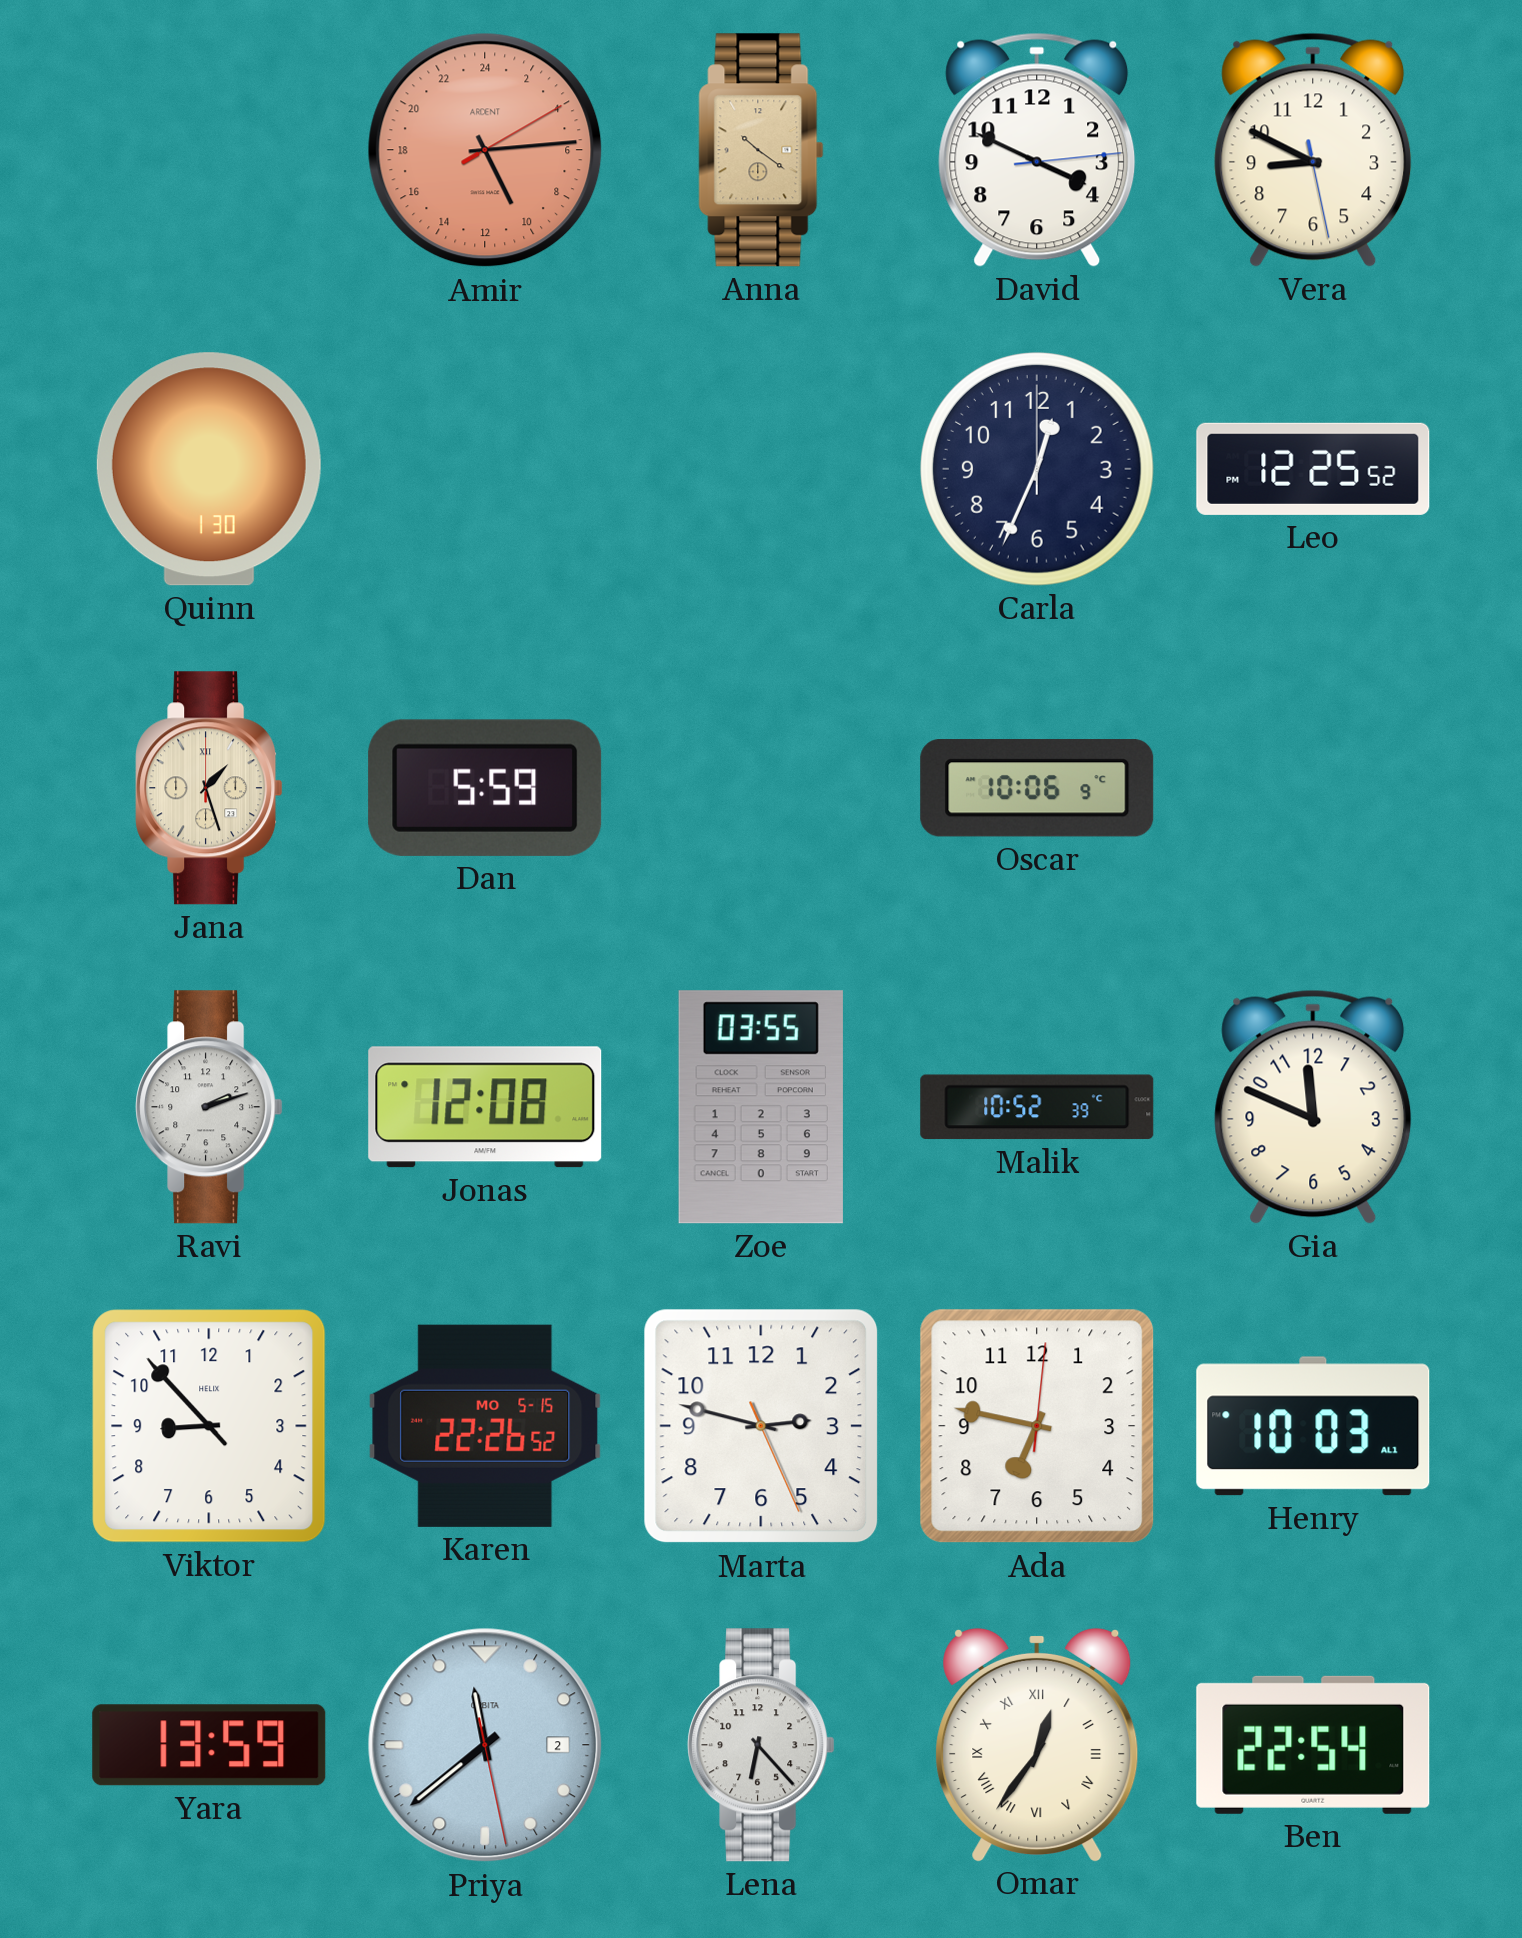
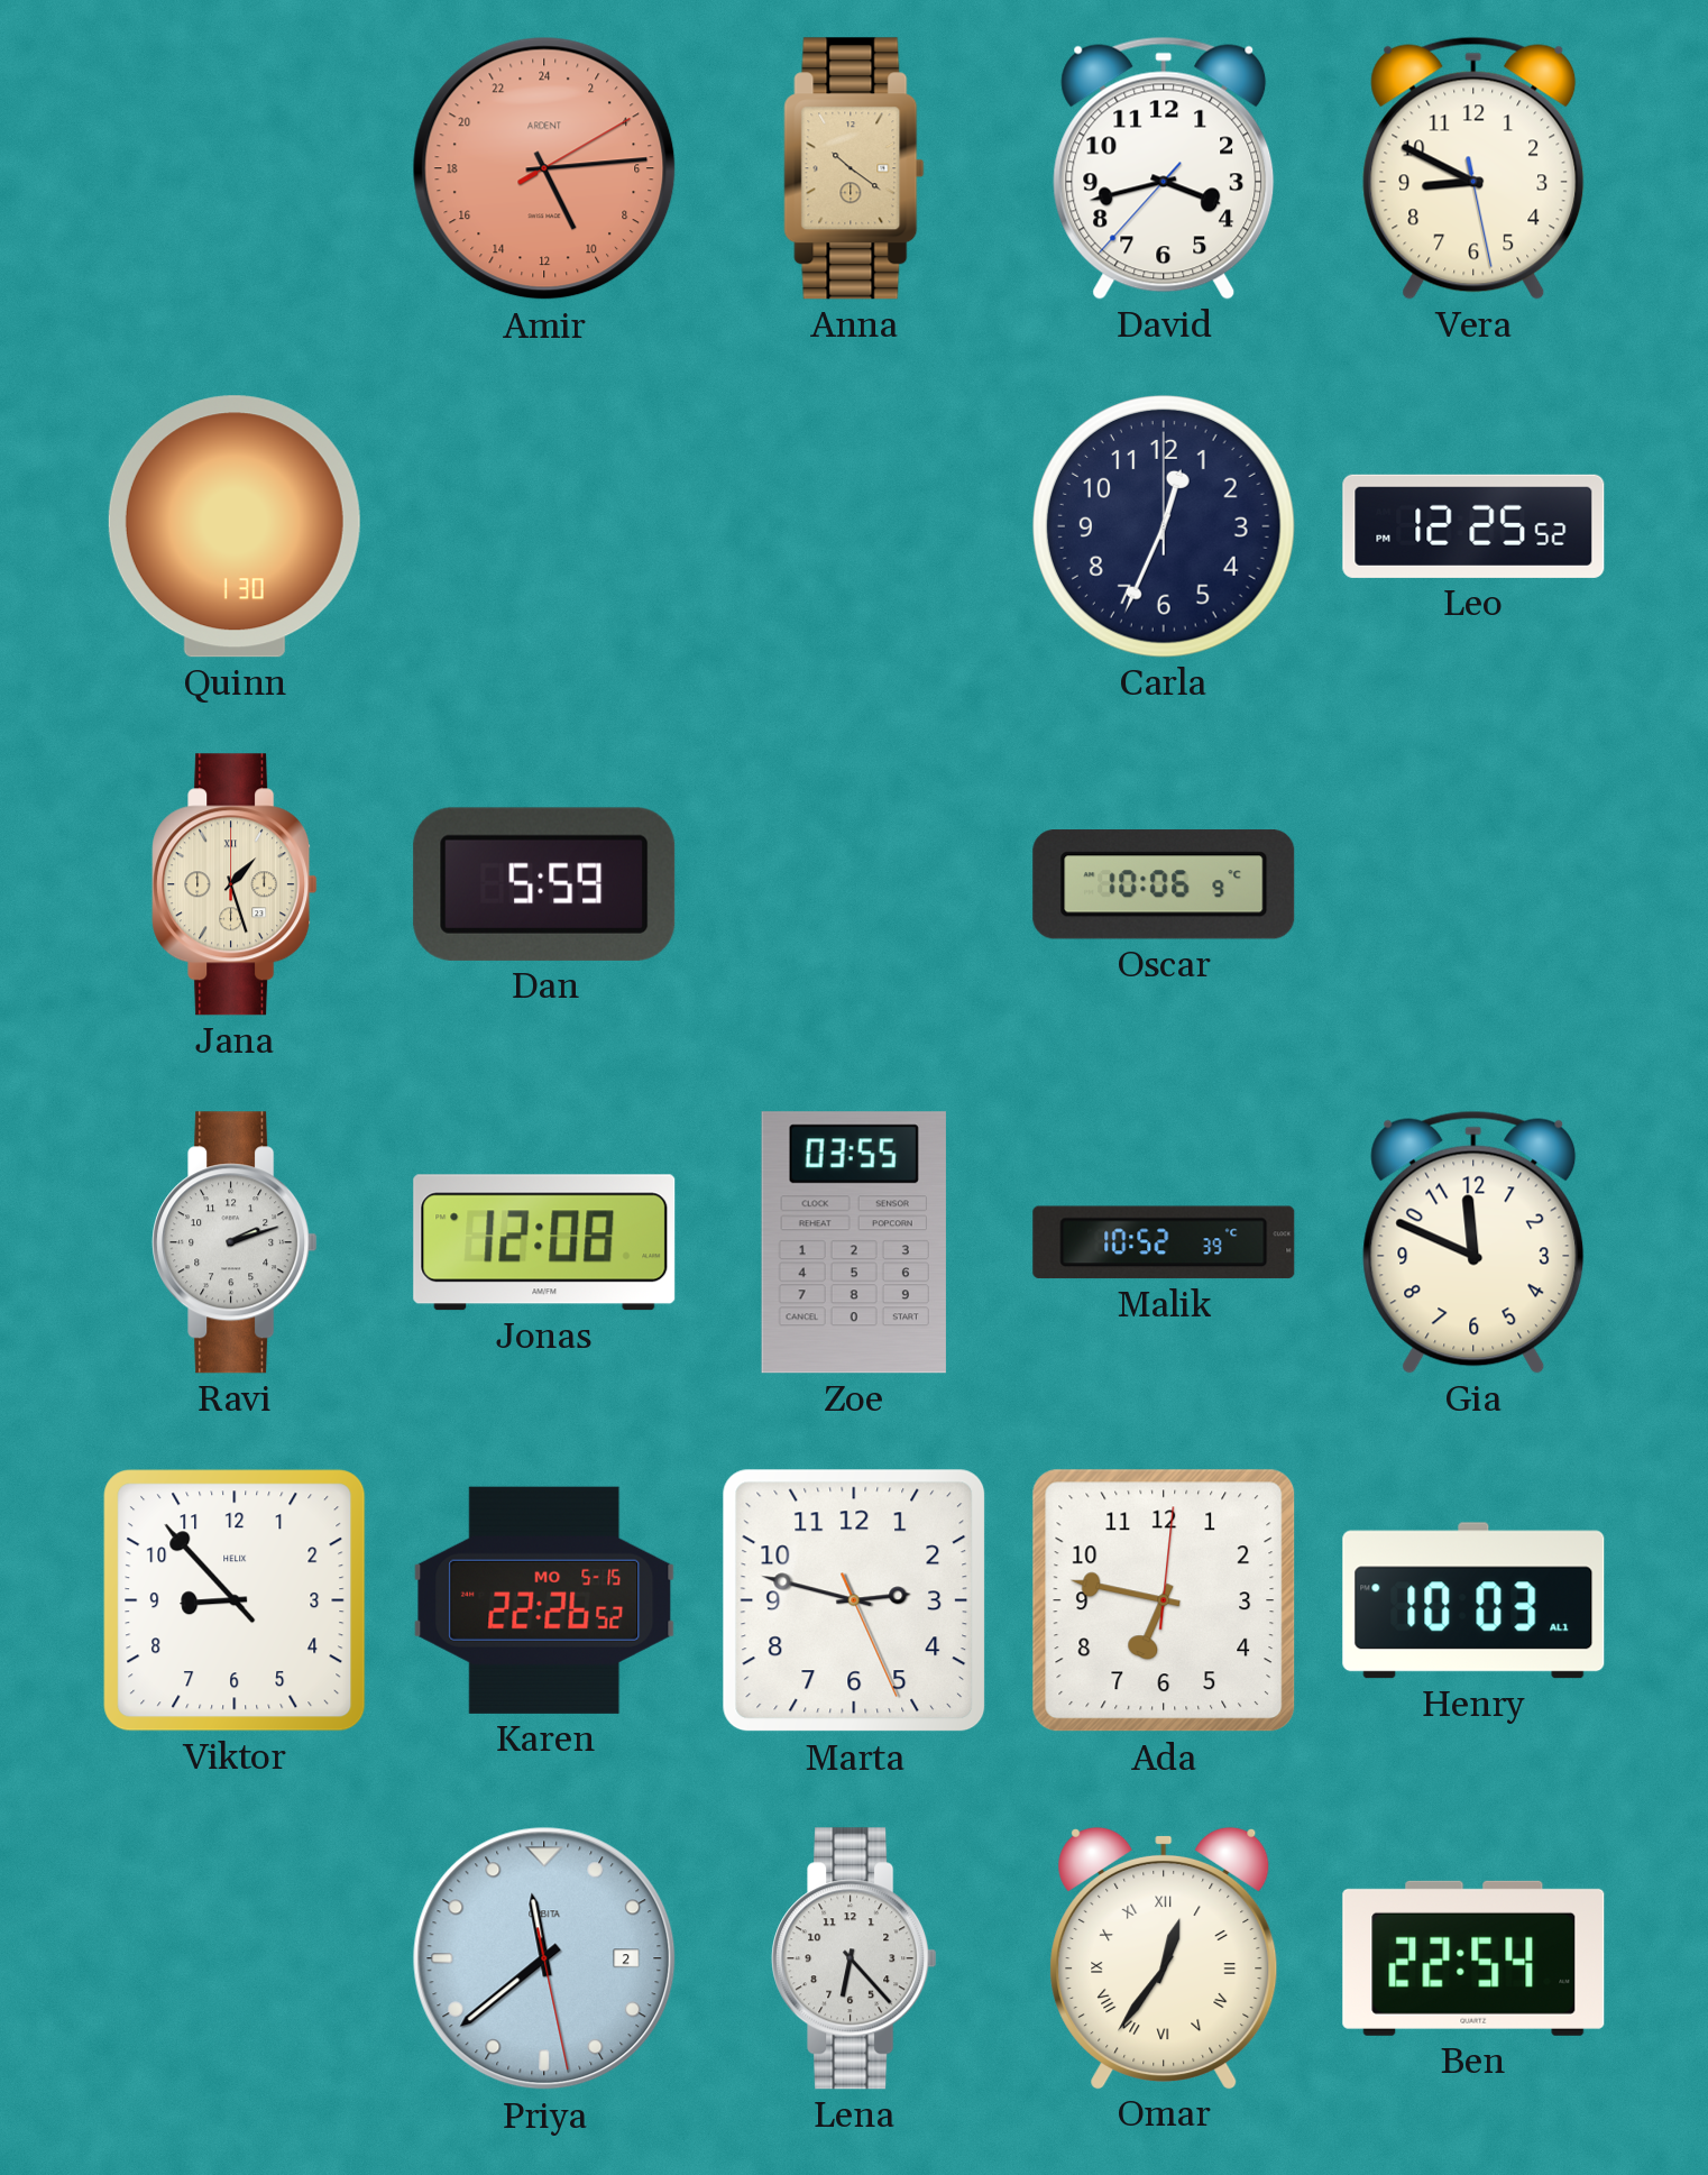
David: 3:49 -> 3:42 (1164, 168)
Yara: 13:59 -> none (209, 1745)
